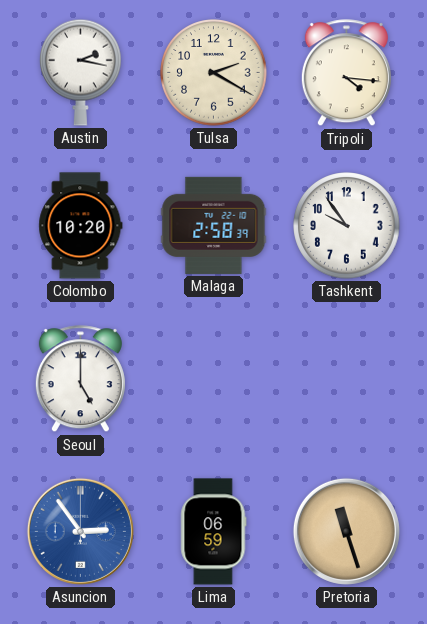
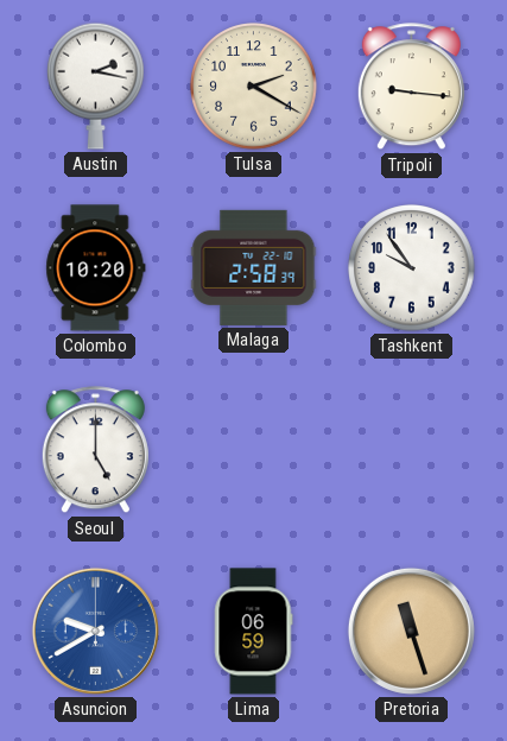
Tripoli: 4:16 -> 9:16 (411, 87)
Asuncion: 2:54 -> 9:40 (95, 631)
